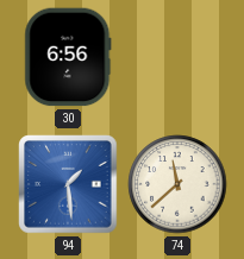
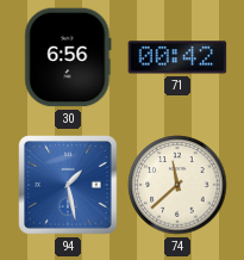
71: none -> 00:42 (177, 57)
94: 1:29 -> 1:28 (68, 185)
